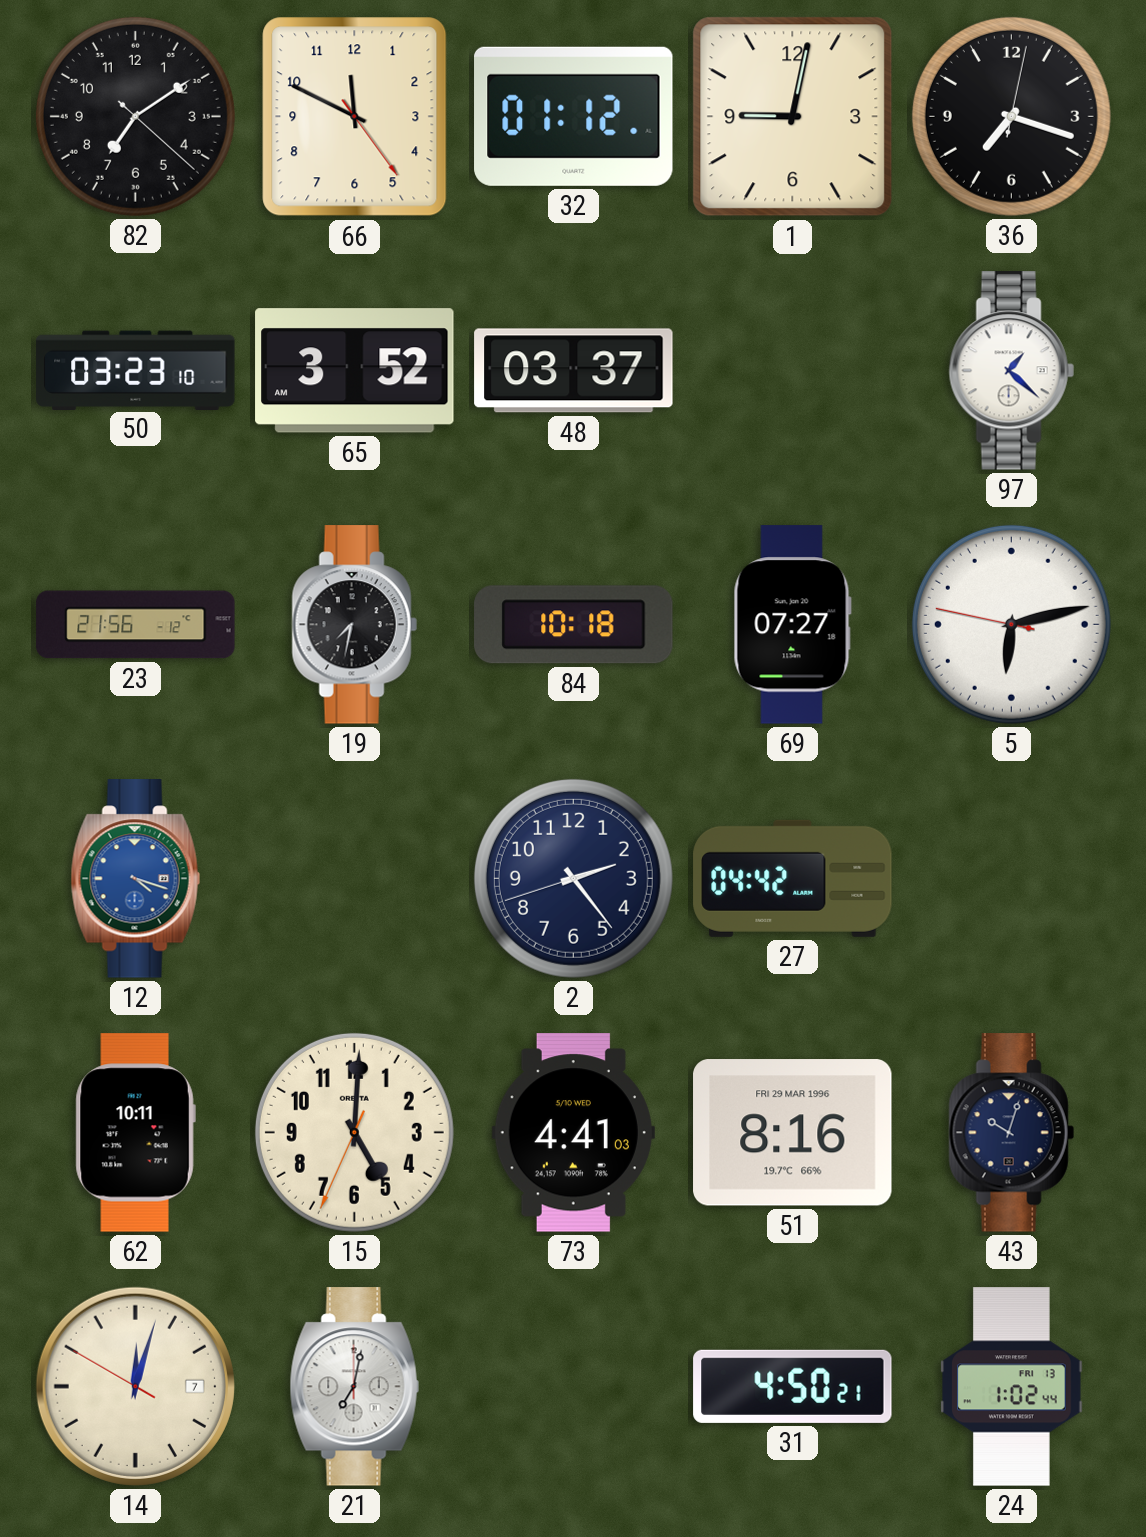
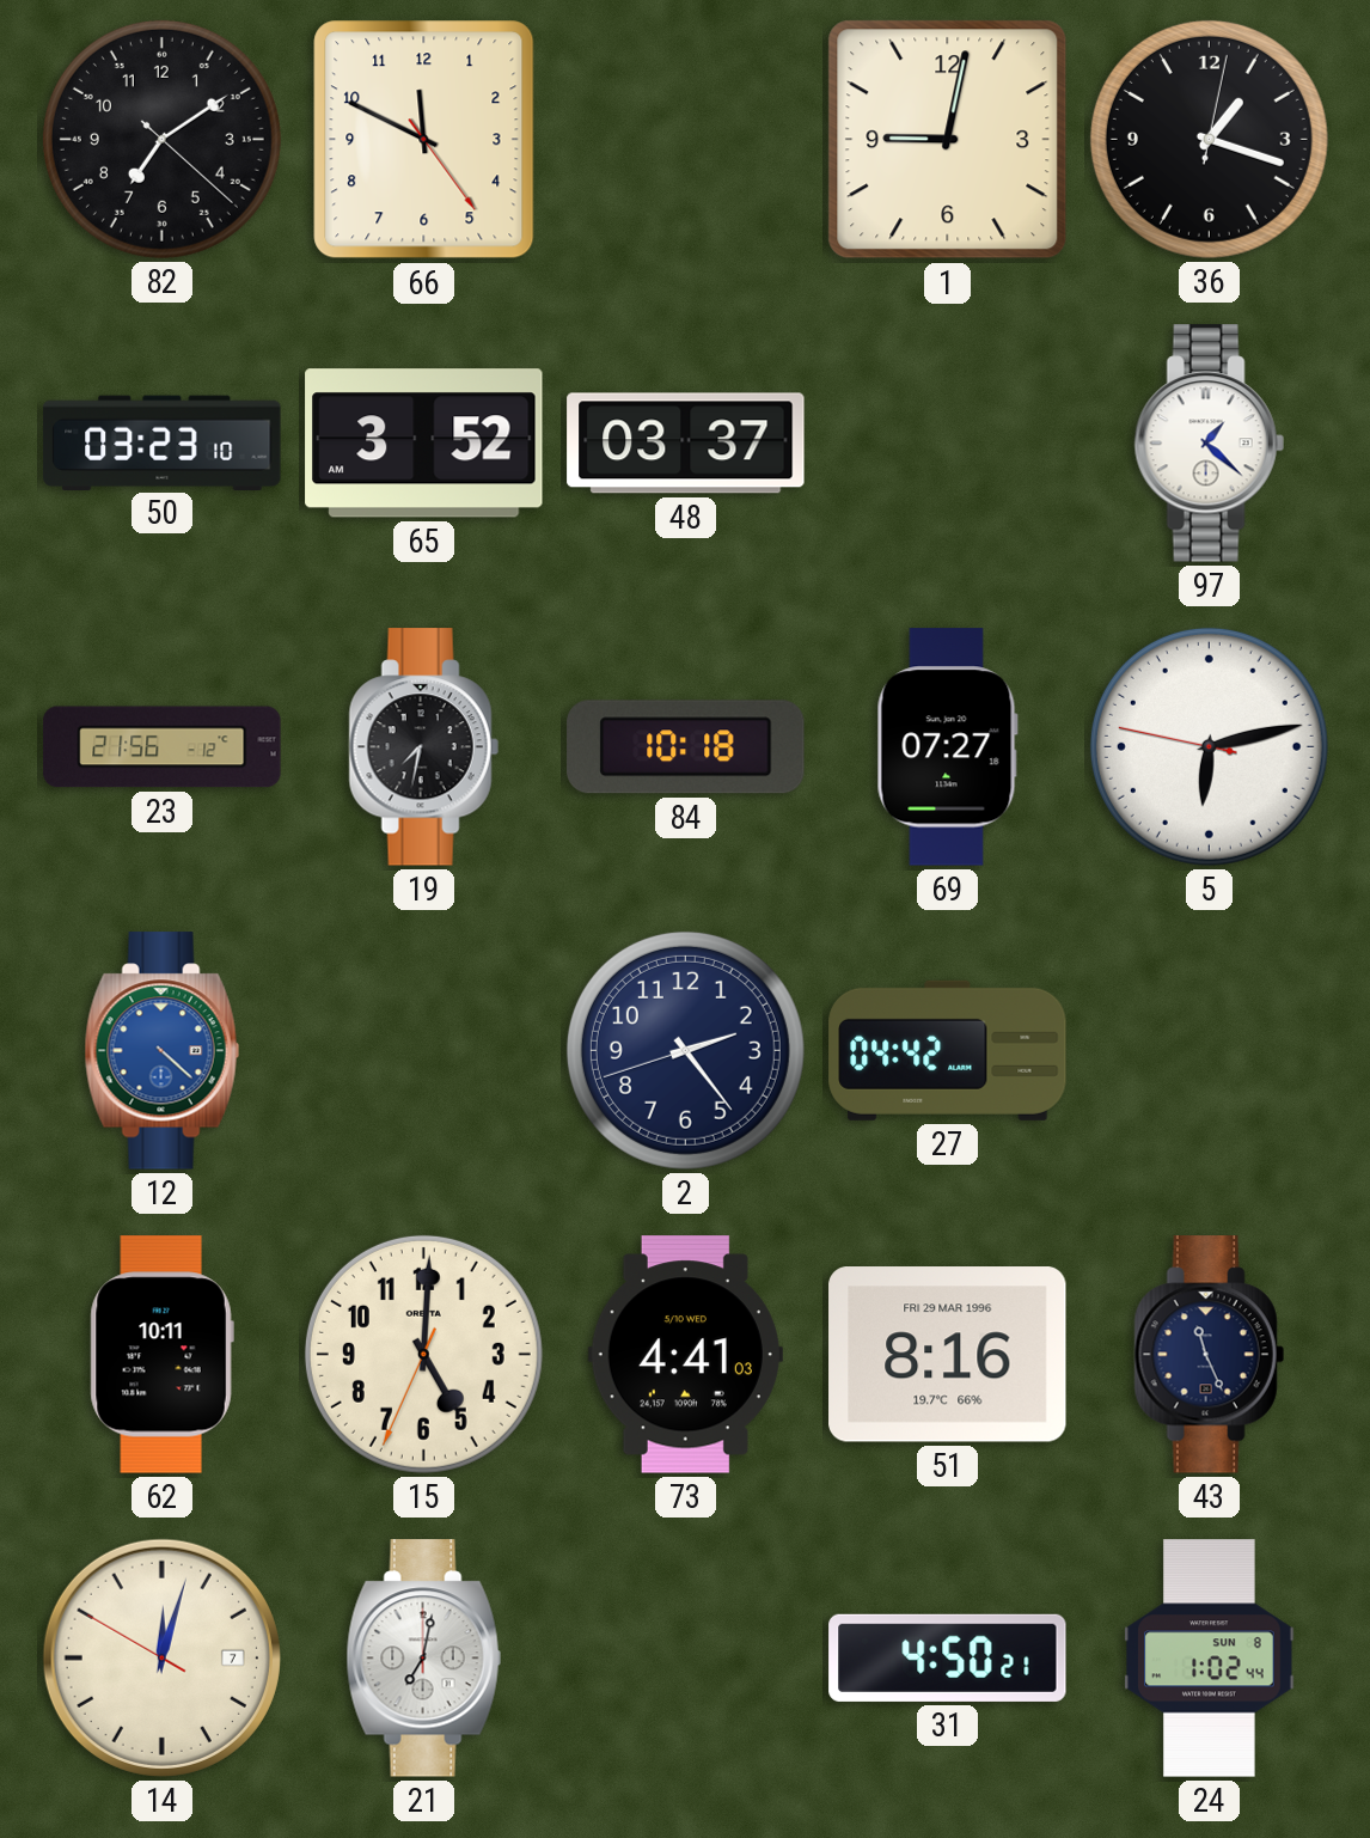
32: 01:12 -> none (574, 116)
36: 7:18 -> 1:18 (1209, 139)
12: 4:18 -> 4:22 (161, 1051)
43: 10:03 -> 11:26 (1209, 1355)
24 date: FRI 13 -> SUN 8 (1210, 1659)
